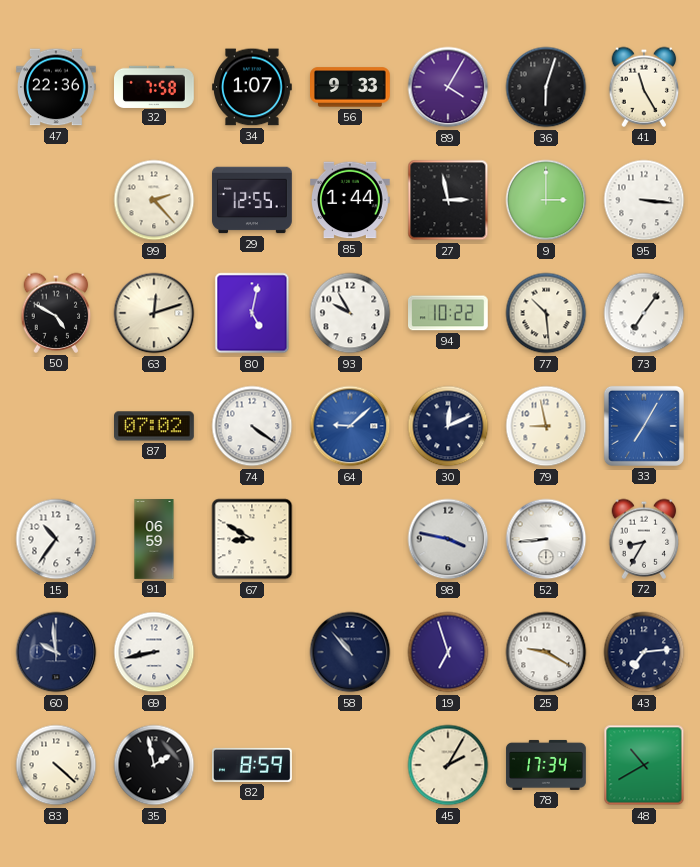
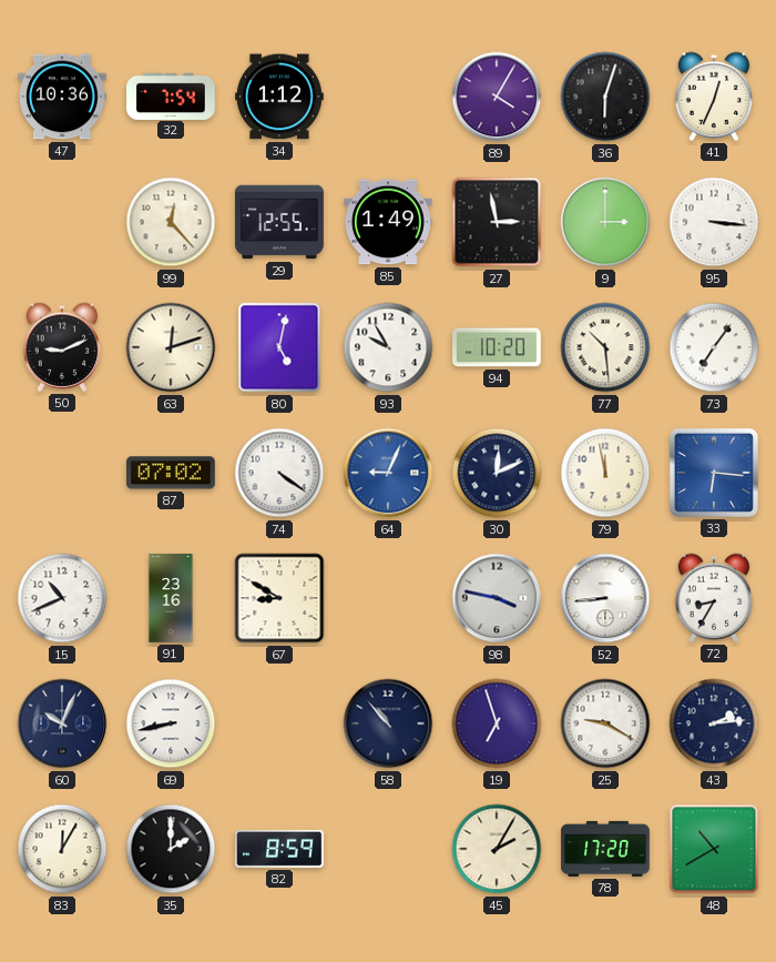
47: 22:36 -> 10:36 (63, 97)
32: 7:58 -> 7:54 (172, 95)
34: 1:07 -> 1:12 (280, 97)
56: 9:33 -> none (351, 87)
41: 11:25 -> 12:34 (714, 97)
99: 2:23 -> 12:23 (171, 222)
85: 1:44 -> 1:49 (389, 222)
50: 4:50 -> 9:11 (62, 347)
94: 10:22 -> 10:20 (498, 347)
64: 9:08 -> 9:04 (388, 473)
79: 8:58 -> 11:58 (605, 473)
33: 7:05 -> 6:16 (714, 473)
15: 10:36 -> 10:41 (62, 598)
91: 06:59 -> 23:16 (171, 598)
60: 9:59 -> 10:04 (62, 723)
43: 7:14 -> 2:14 (714, 723)
83: 4:22 -> 12:05 (62, 849)
35: 1:58 -> 2:00 (171, 849)
78: 17:34 -> 17:20 (605, 849)
